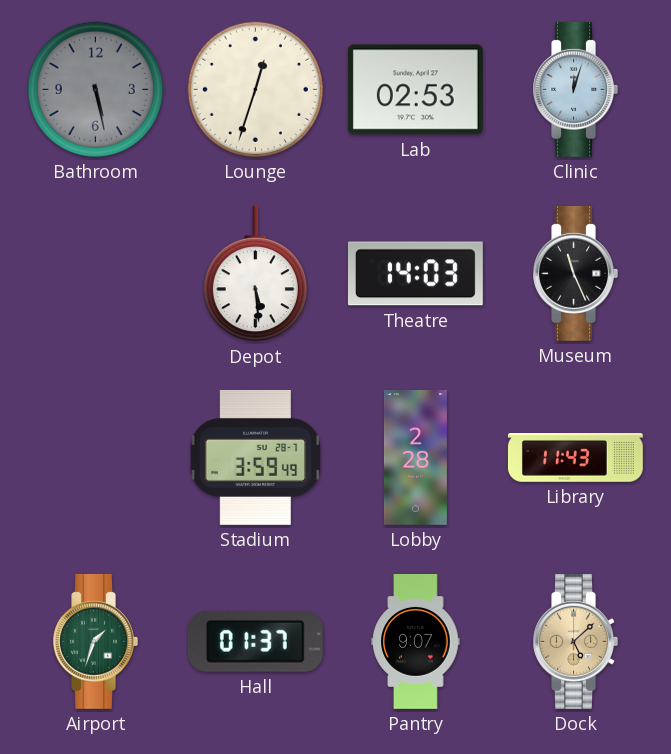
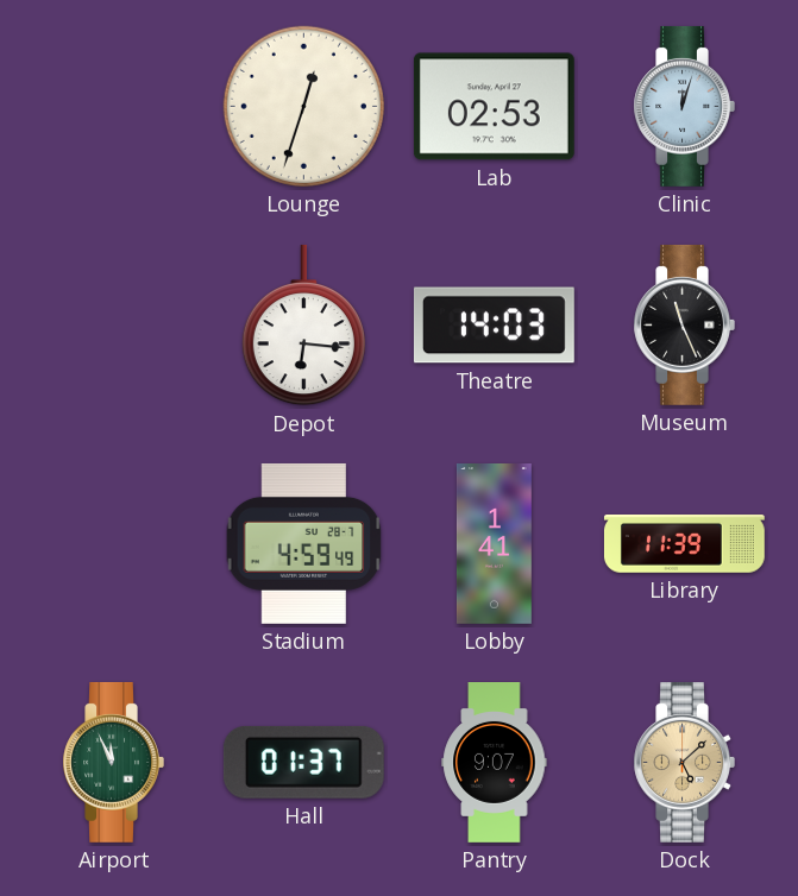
Bathroom: 5:28 -> none (95, 89)
Depot: 5:29 -> 6:16 (303, 326)
Stadium: 3:59 -> 4:59 (304, 543)
Lobby: 2:28 -> 1:41 (494, 544)
Library: 11:43 -> 11:39 (684, 544)
Airport: 1:33 -> 11:56 (113, 762)
